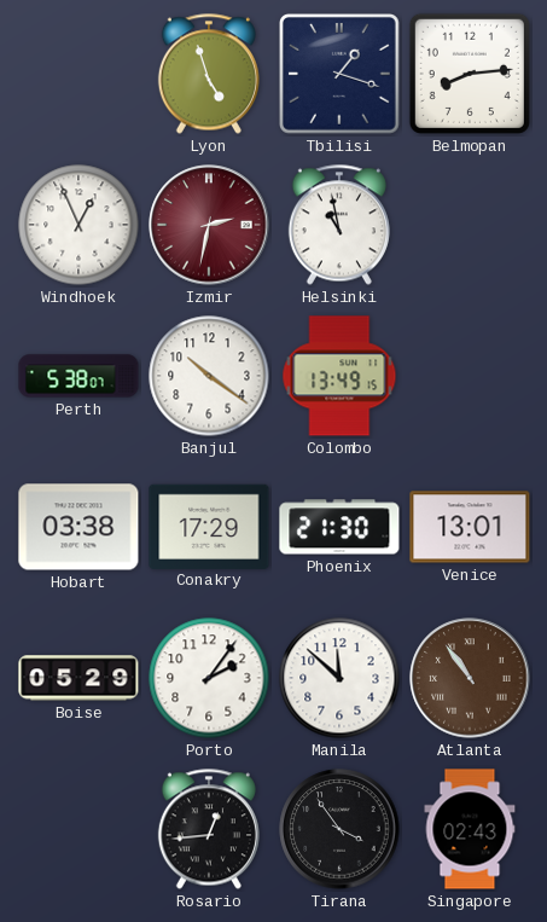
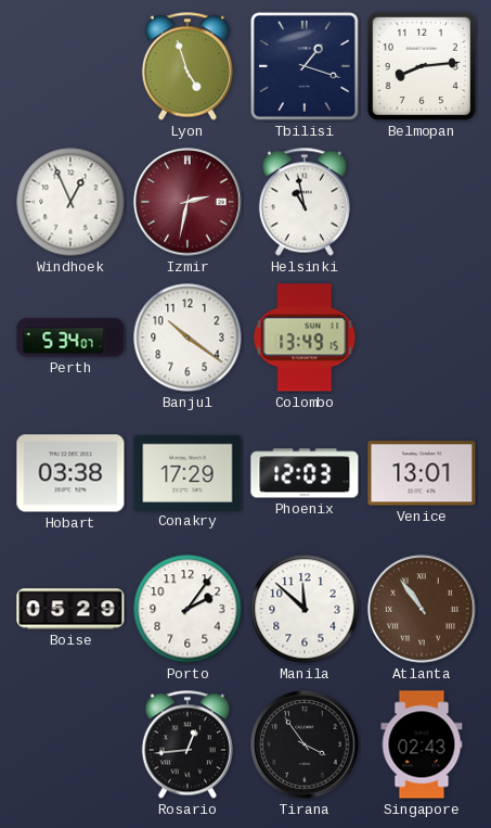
Perth: 5:38 -> 5:34 (70, 337)
Phoenix: 21:30 -> 12:03 (305, 473)
